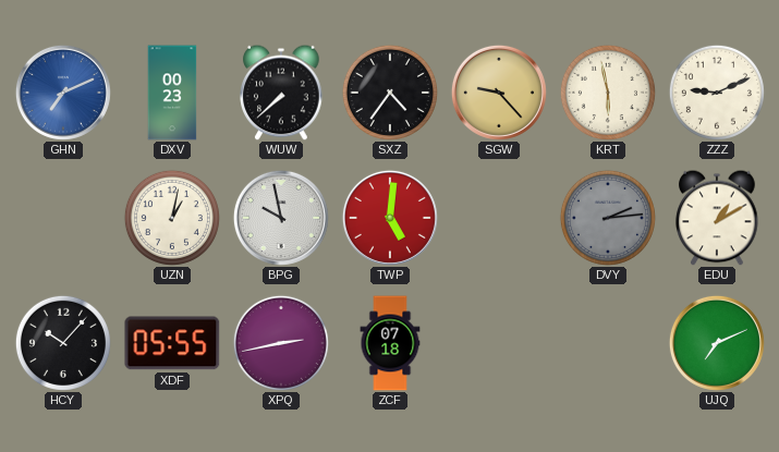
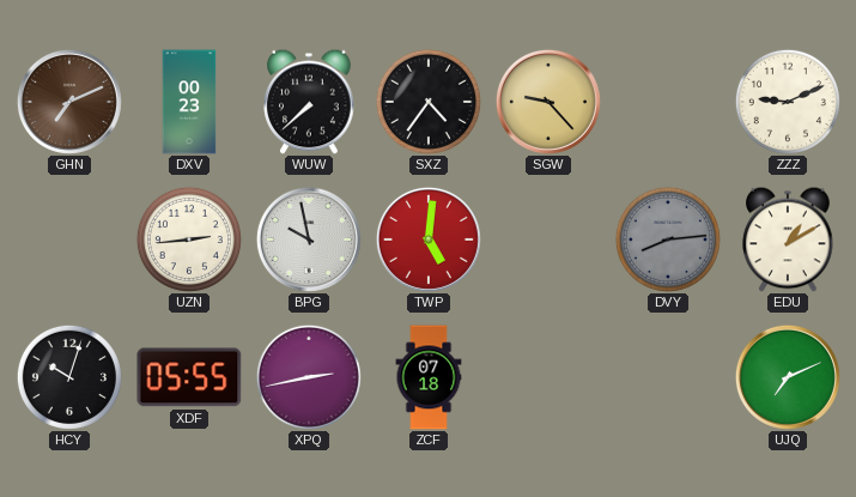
GHN dial: blue -> brown (69, 102)
KRT: 5:58 -> none (608, 93)
UZN: 1:02 -> 2:44 (189, 240)
DVY: 2:14 -> 8:14 (668, 240)
HCY: 10:07 -> 10:03 (69, 377)
